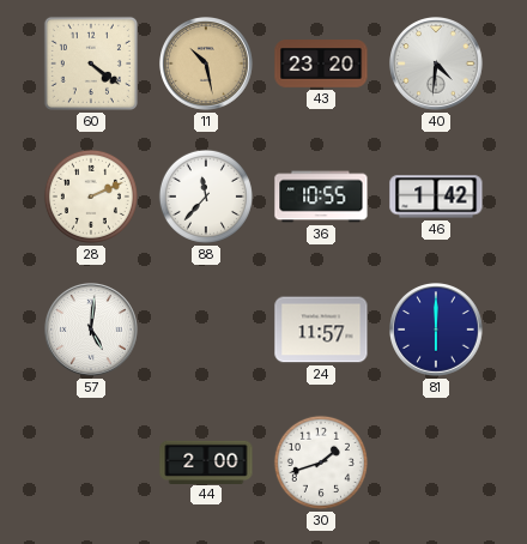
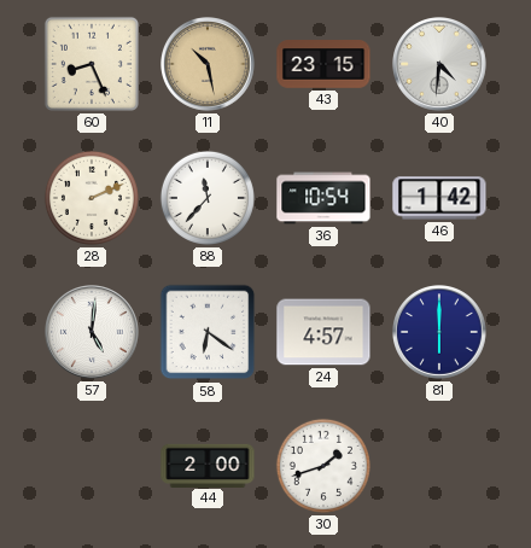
60: 4:21 -> 8:26 (92, 64)
43: 23:20 -> 23:15 (323, 64)
36: 10:55 -> 10:54 (323, 198)
58: none -> 6:21 (208, 332)
24: 11:57 -> 4:57 (323, 332)
